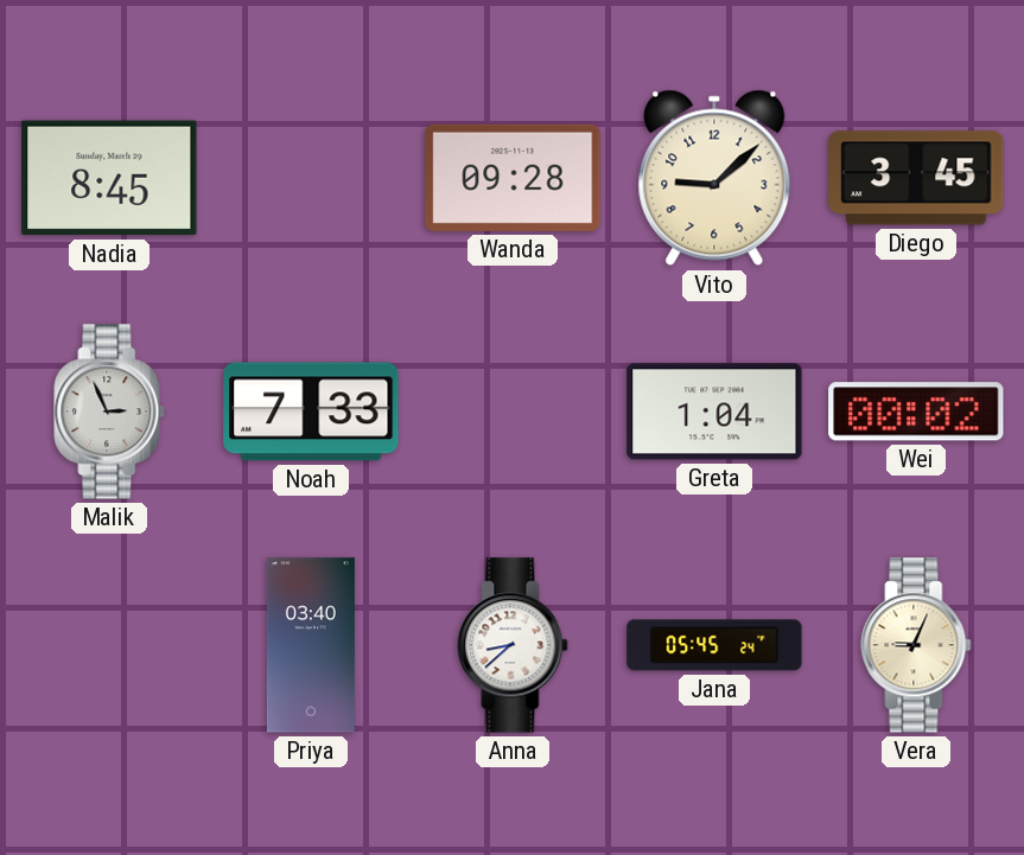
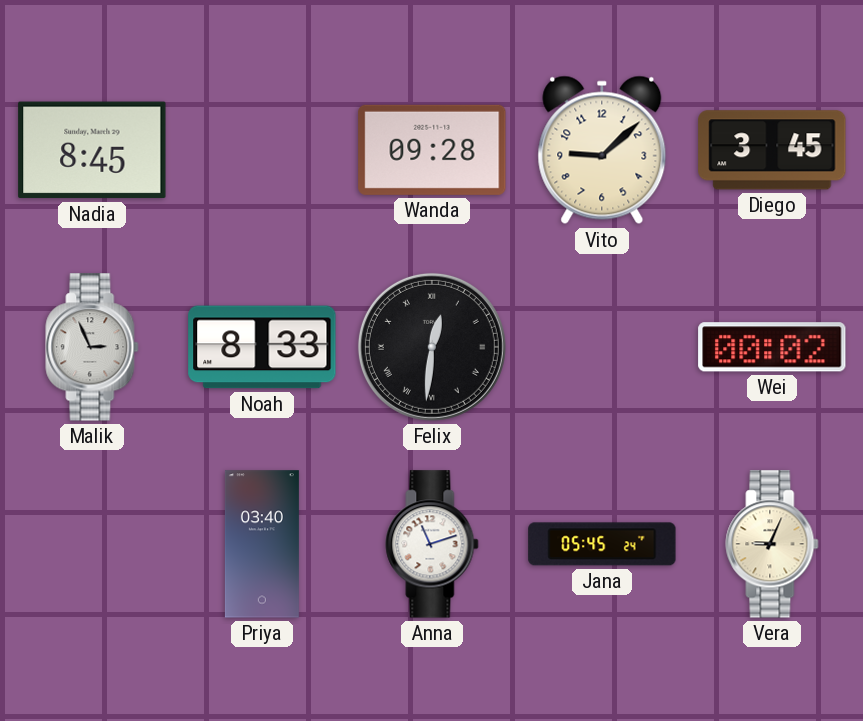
Noah: 7:33 -> 8:33 (262, 347)
Felix: none -> 12:31 (432, 347)
Greta: 1:04 -> none (714, 411)
Anna: 8:38 -> 11:12 (432, 544)
